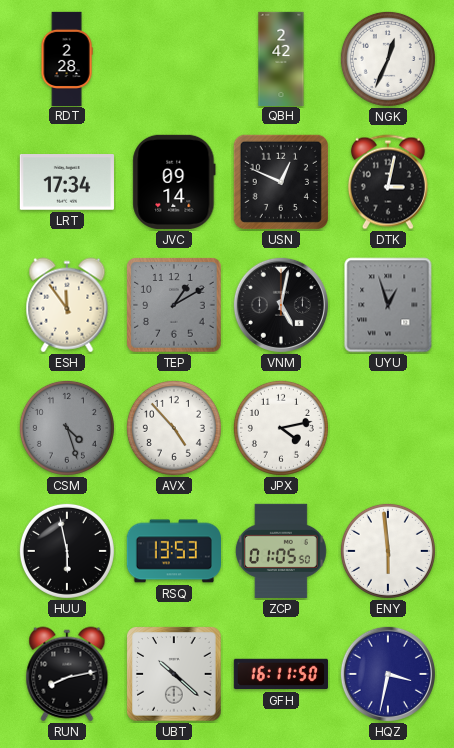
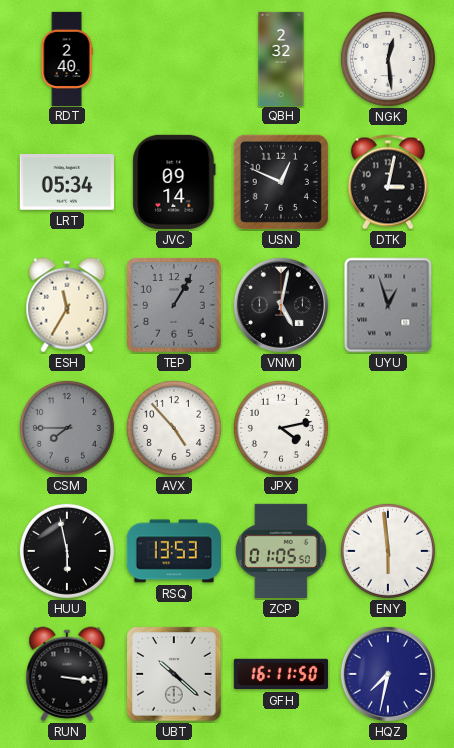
RDT: 2:28 -> 2:40 (67, 58)
QBH: 2:42 -> 2:32 (281, 58)
NGK: 12:34 -> 12:29 (388, 59)
LRT: 17:34 -> 05:34 (67, 183)
ESH: 11:54 -> 11:35 (67, 305)
TEP: 1:10 -> 1:05 (174, 305)
CSM: 4:27 -> 7:45 (67, 428)
RUN: 8:13 -> 3:16 (67, 674)
HQZ: 3:32 -> 7:32 (388, 674)
